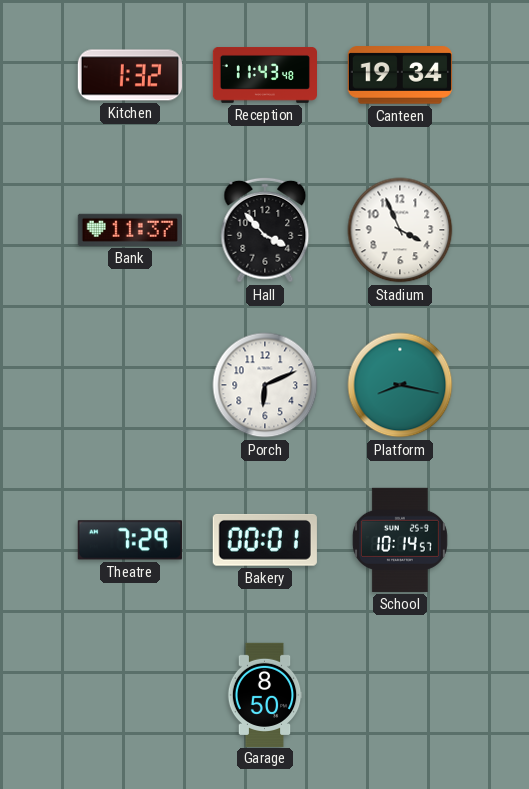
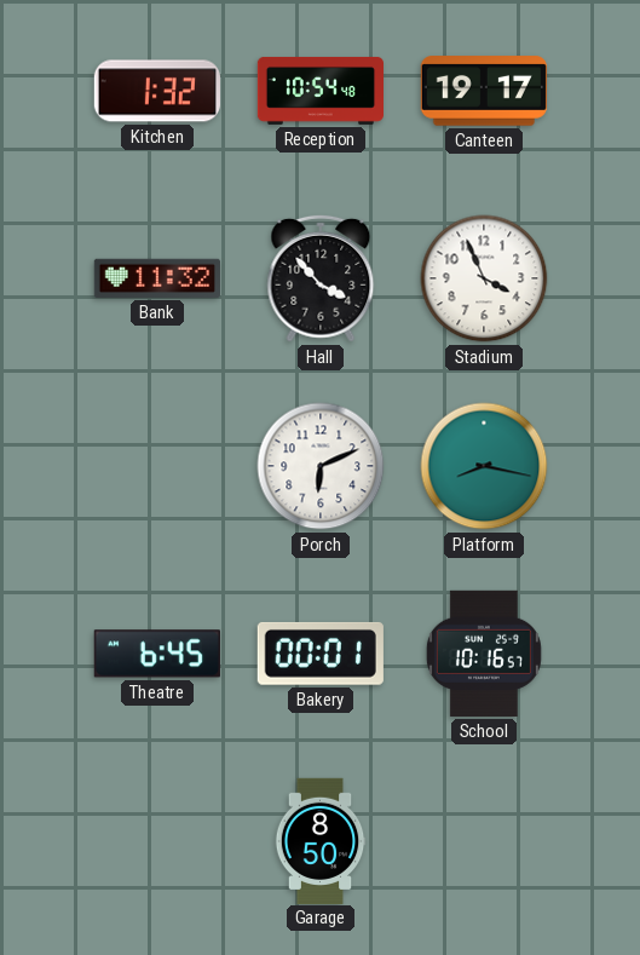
Reception: 11:43 -> 10:54 (319, 92)
Canteen: 19:34 -> 19:17 (484, 91)
Bank: 11:37 -> 11:32 (157, 278)
Theatre: 7:29 -> 6:45 (157, 654)
School: 10:14 -> 10:16 (484, 654)
